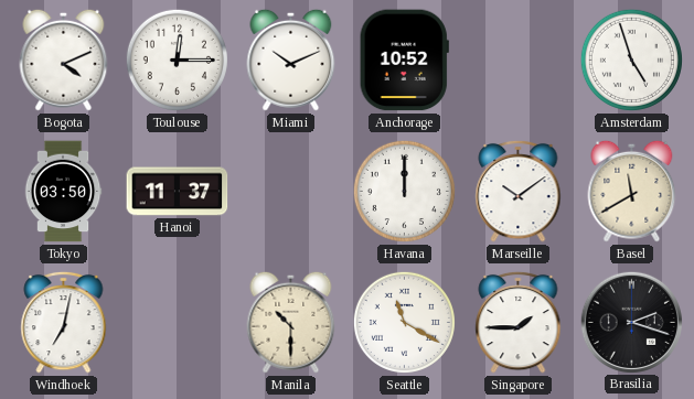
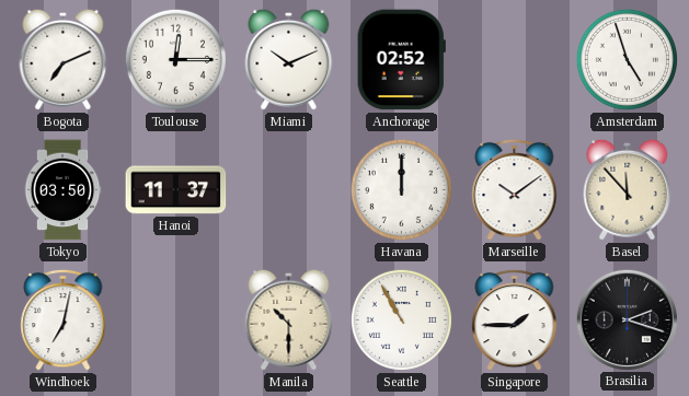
Bogota: 4:11 -> 7:11 (64, 59)
Anchorage: 10:52 -> 02:52 (401, 60)
Basel: 11:40 -> 11:53 (628, 189)
Seattle: 11:20 -> 10:55 (401, 319)
